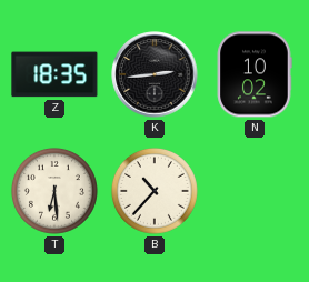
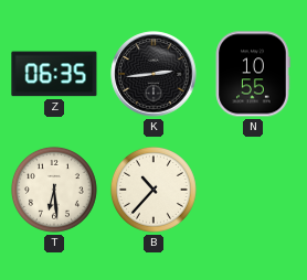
Z: 18:35 -> 06:35 (54, 74)
N: 10:02 -> 10:55 (253, 74)
